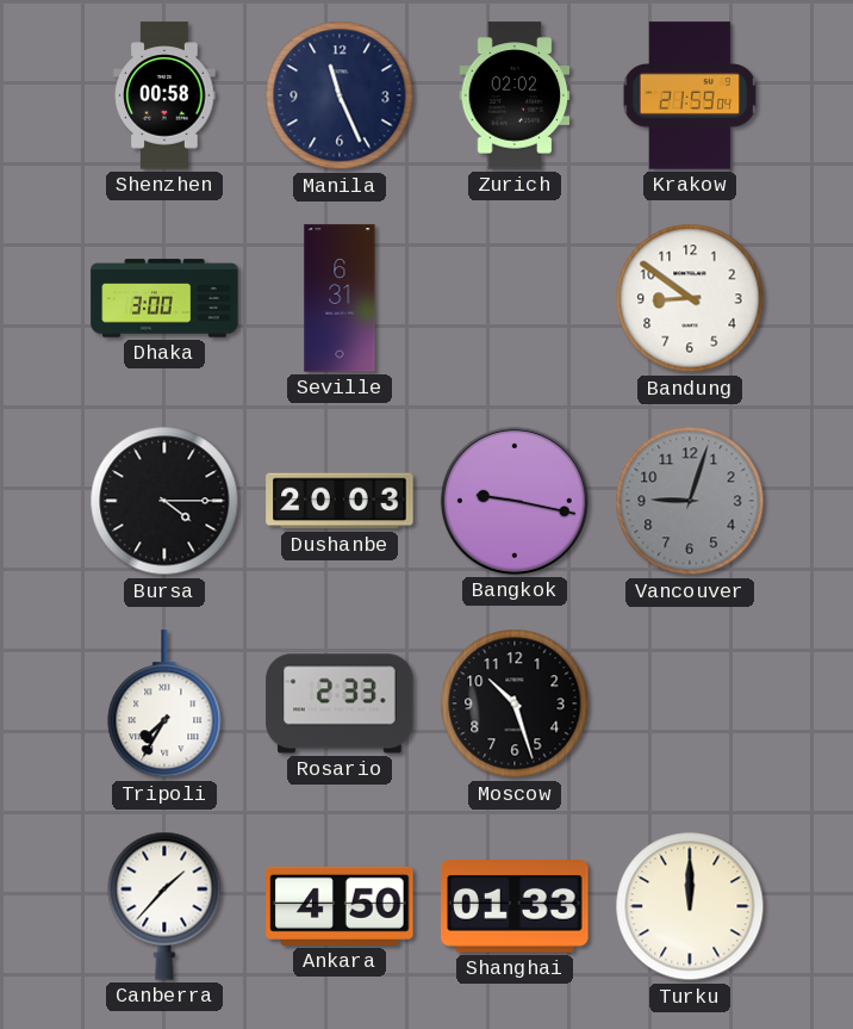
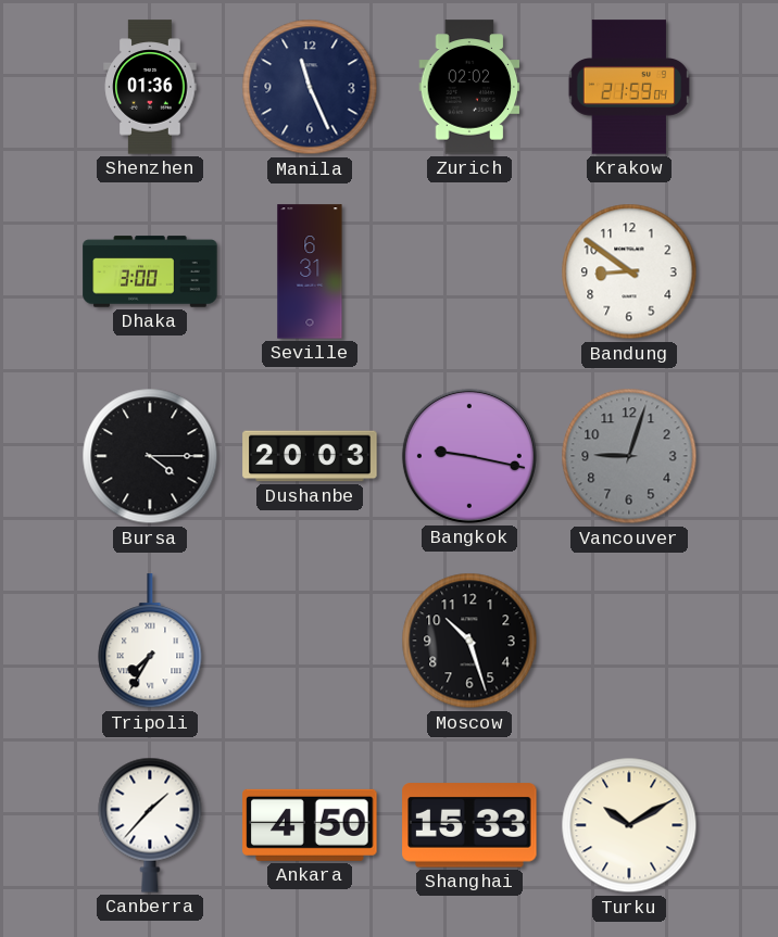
Shenzhen: 00:58 -> 01:36 (150, 87)
Rosario: 2:33 -> none (340, 703)
Shanghai: 01:33 -> 15:33 (469, 825)
Turku: 12:00 -> 10:10 (629, 825)
